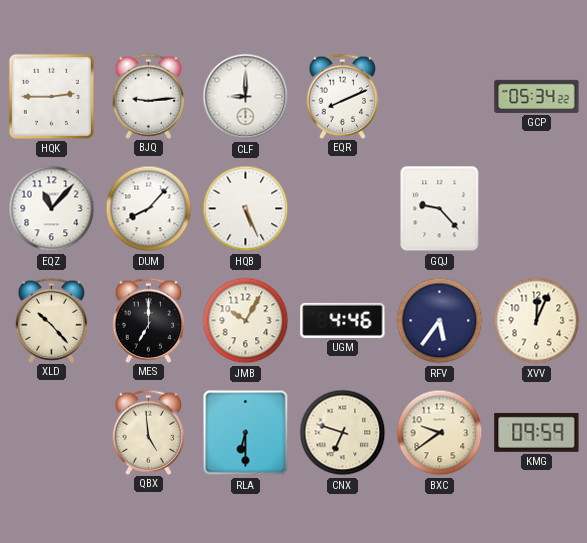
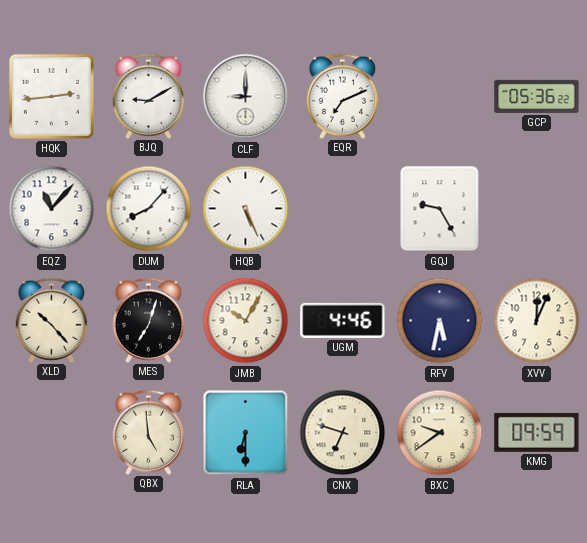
HQK: 2:45 -> 2:44 (51, 96)
BJQ: 9:14 -> 9:10 (149, 96)
EQR: 8:11 -> 7:11 (343, 96)
GCP: 05:34 -> 05:36 (537, 96)
GQJ: 9:23 -> 9:25 (440, 209)
MES: 7:00 -> 7:03 (149, 320)
RFV: 5:36 -> 5:32 (440, 321)
